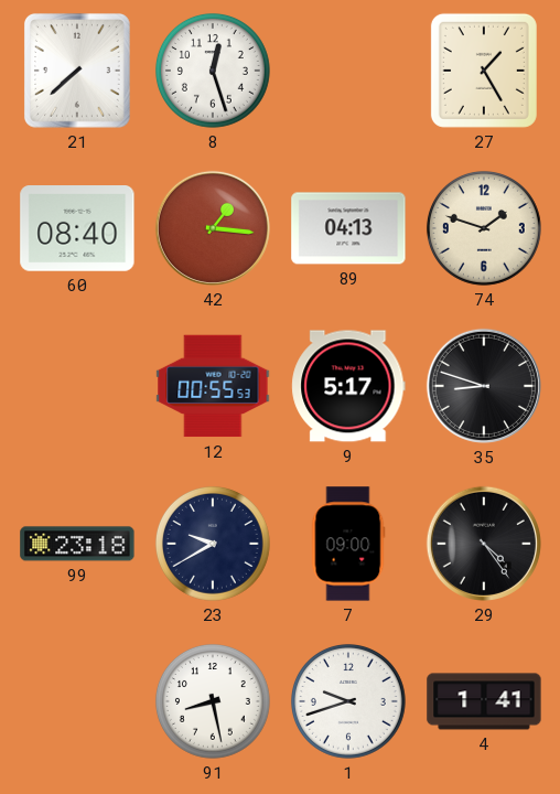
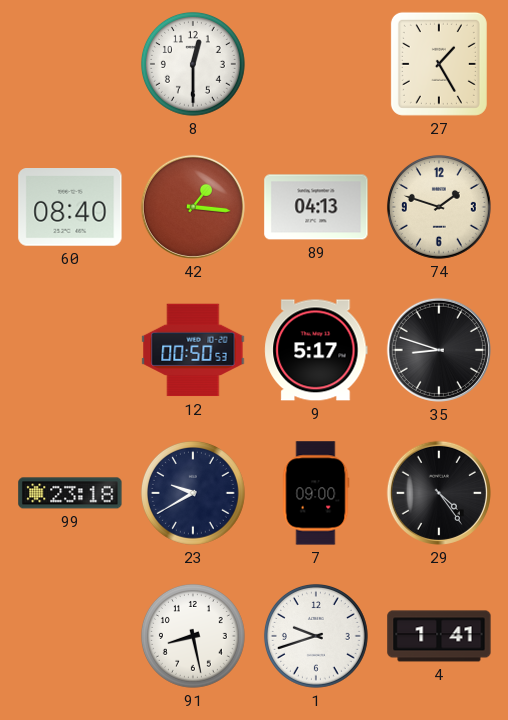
21: 7:38 -> none (77, 71)
8: 12:27 -> 12:30 (193, 64)
12: 00:55 -> 00:50 (193, 350)
